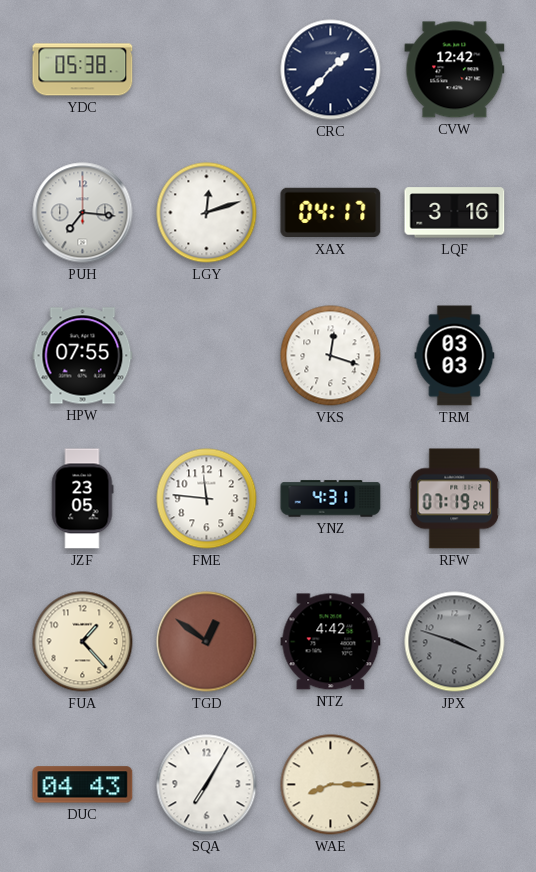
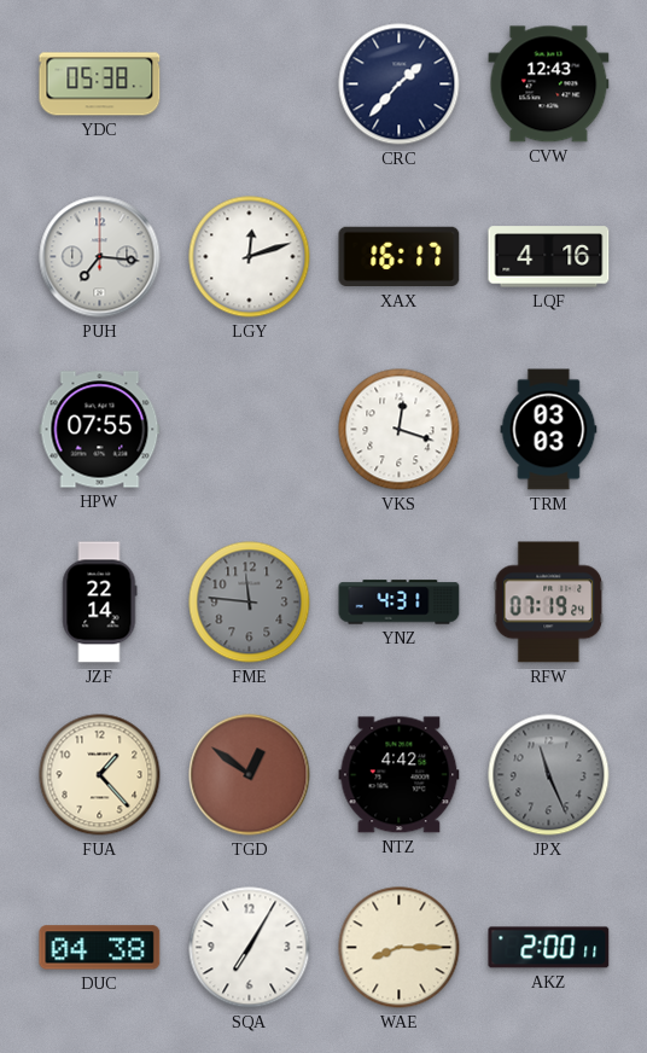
CVW: 12:42 -> 12:43 (549, 85)
XAX: 04:17 -> 16:17 (400, 257)
LQF: 3:16 -> 4:16 (549, 257)
JZF: 23:05 -> 22:14 (99, 603)
FME dial: white -> grey (250, 603)
JPX: 3:48 -> 11:26 (549, 775)
DUC: 04:43 -> 04:38 (100, 948)
AKZ: none -> 2:00 (549, 948)
